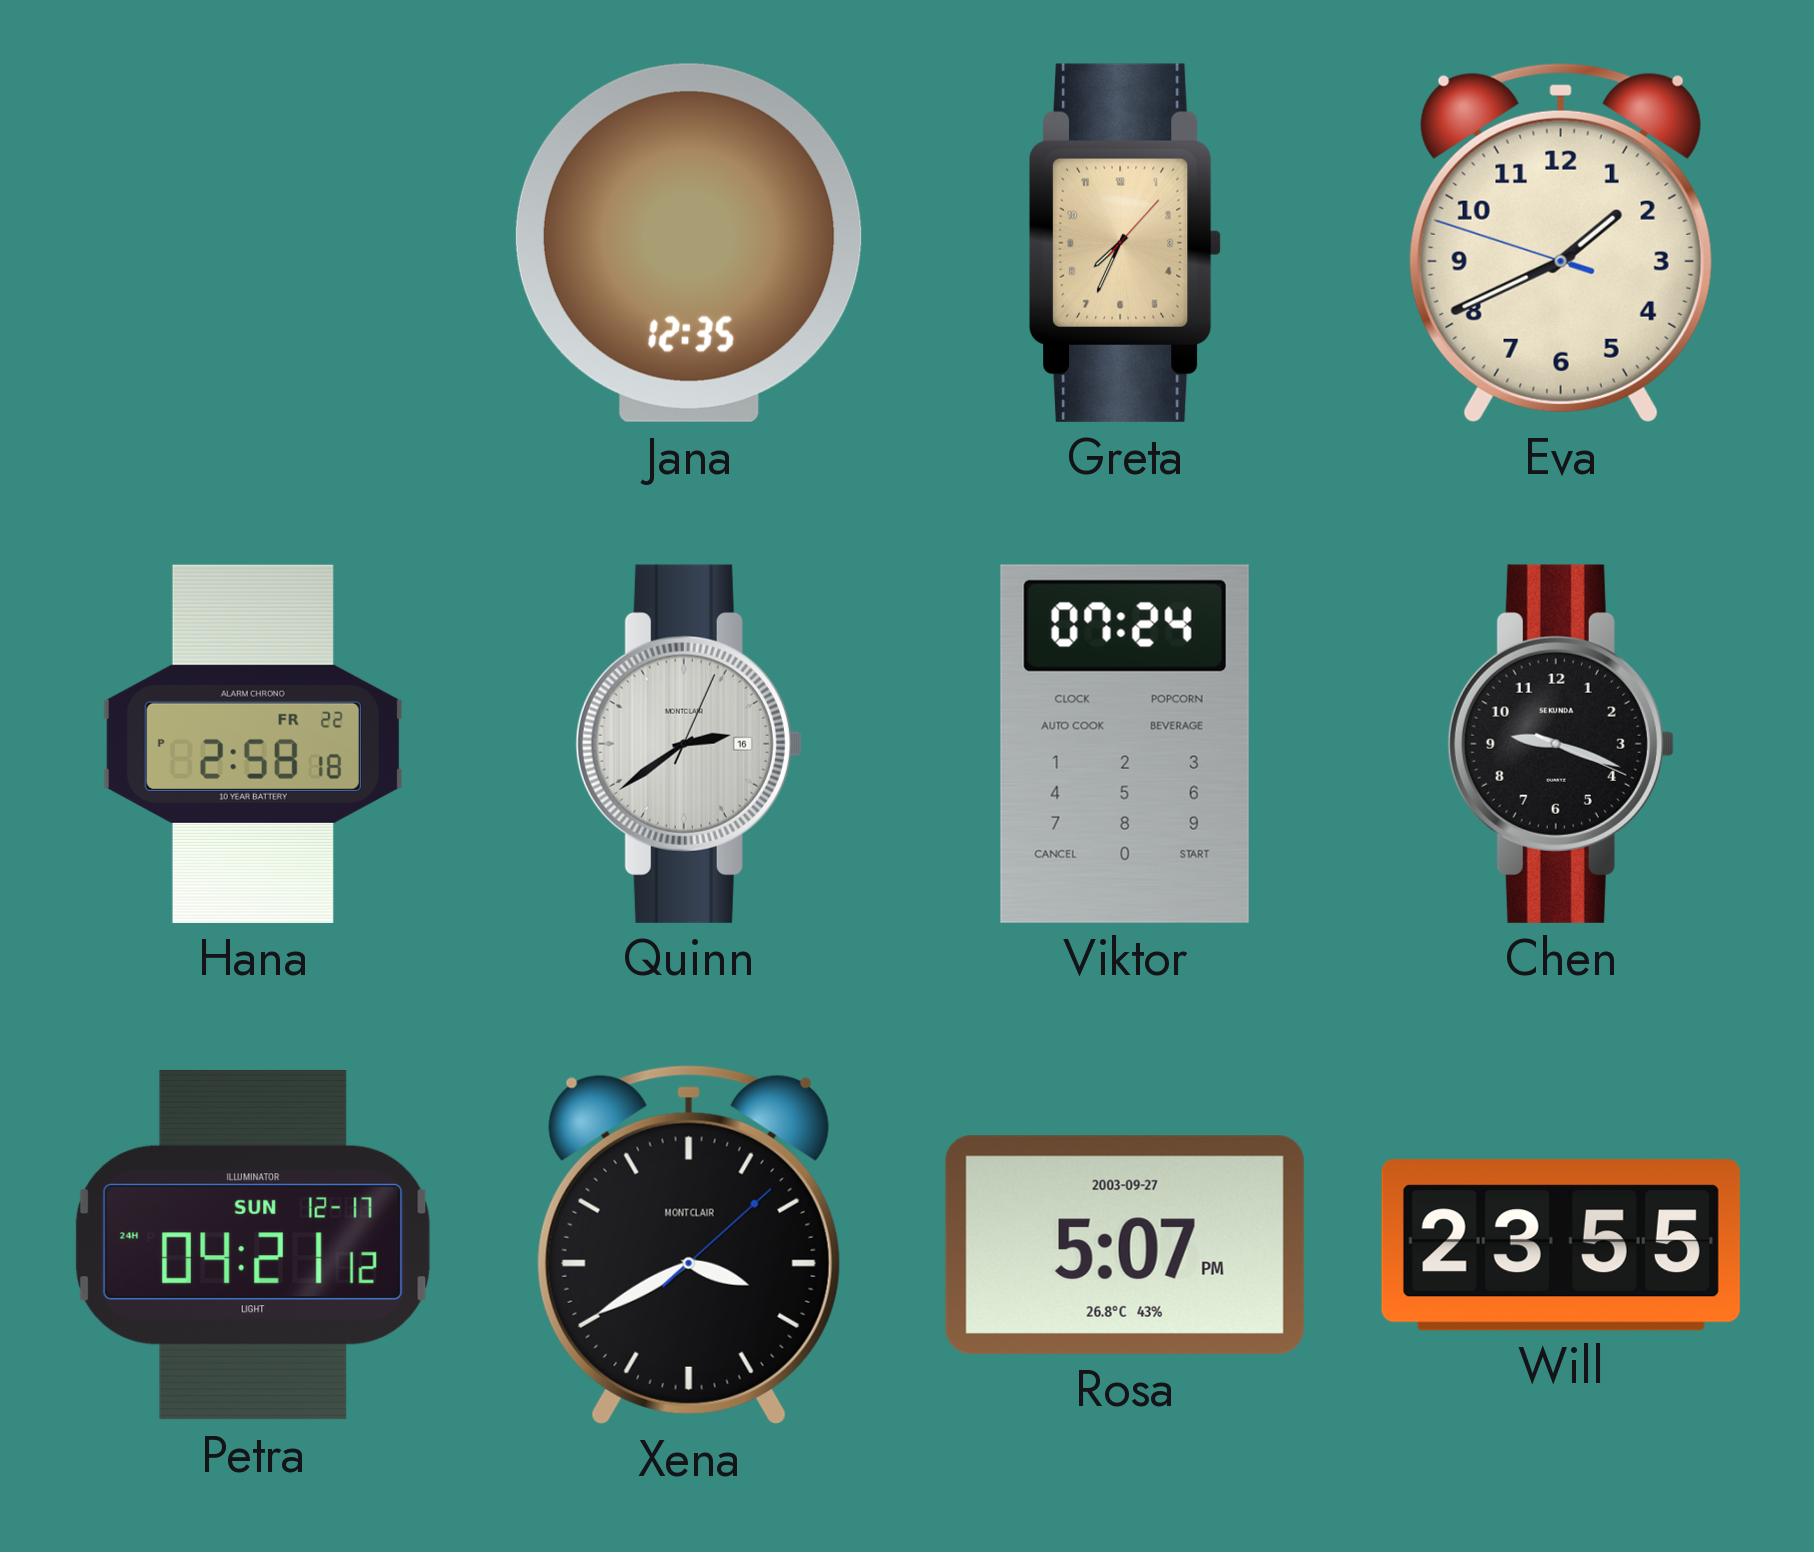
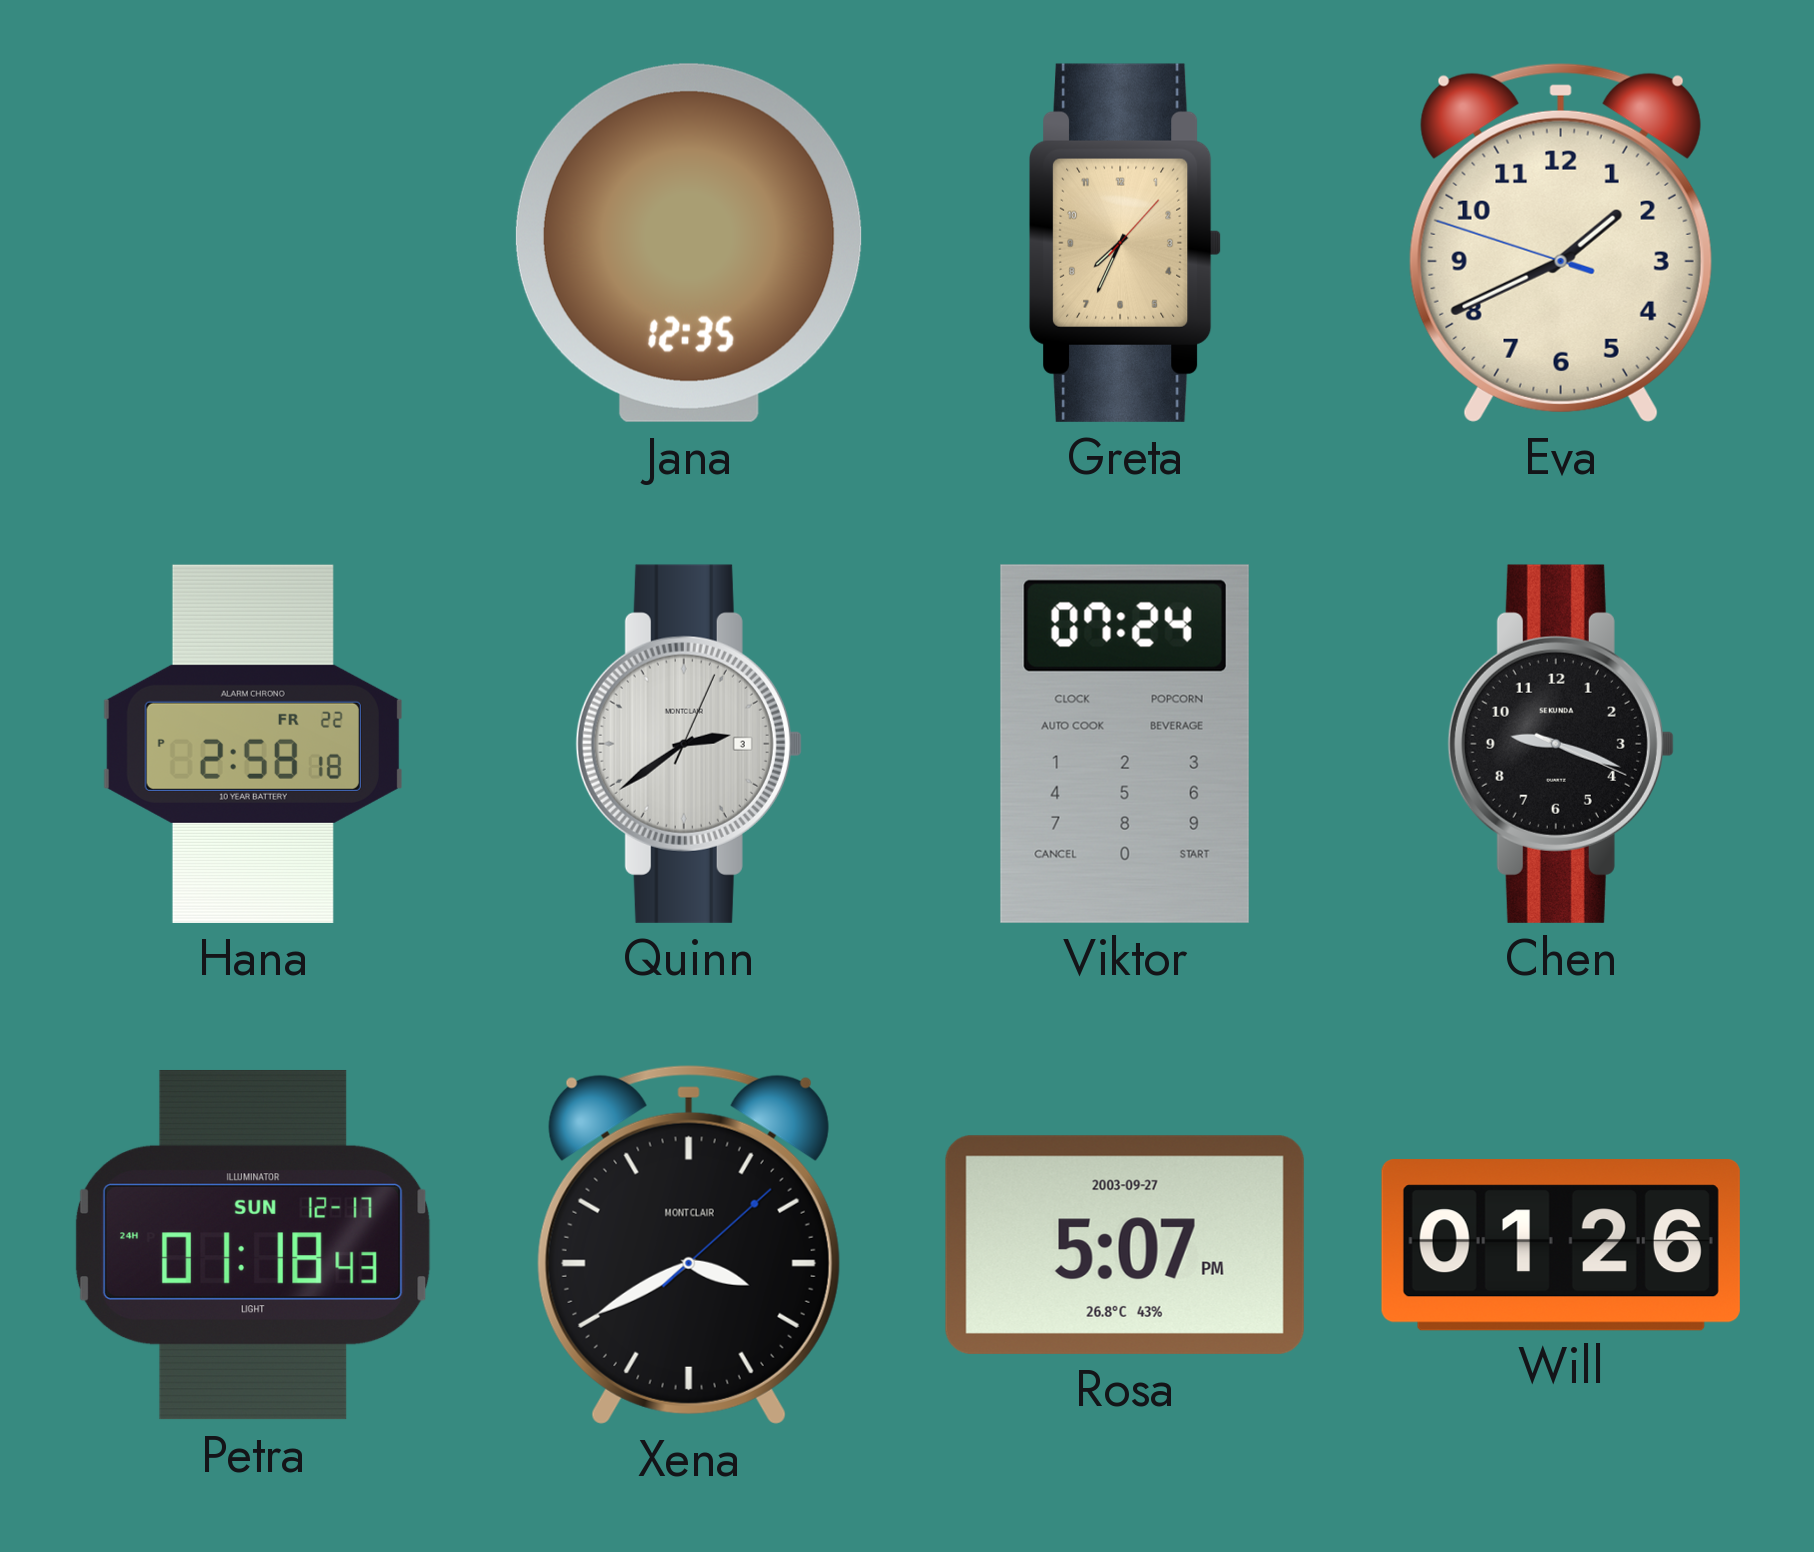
Quinn date: 16 -> 3 (689, 744)
Petra: 04:21 -> 01:18 (253, 1245)
Will: 23:55 -> 01:26 (1561, 1245)
